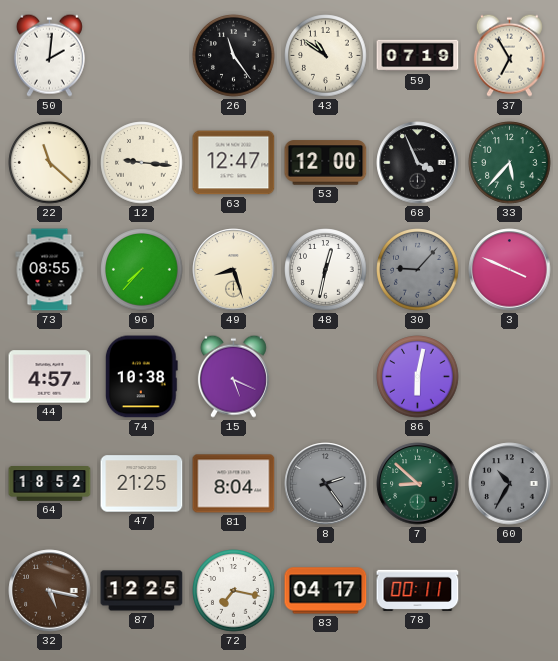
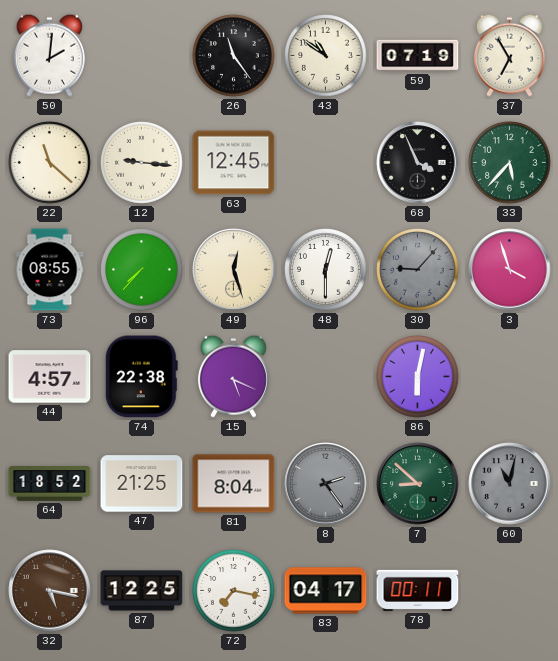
63: 12:47 -> 12:45 (234, 163)
53: 12:00 -> none (326, 163)
49: 8:27 -> 12:27 (234, 270)
48: 12:32 -> 12:30 (326, 270)
3: 3:49 -> 3:57 (510, 270)
74: 10:38 -> 22:38 (141, 377)
60: 10:35 -> 11:02 (510, 484)
